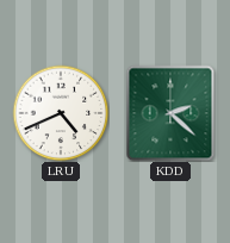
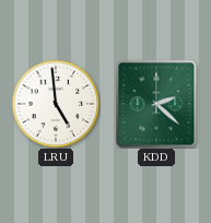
LRU: 4:41 -> 4:59 (56, 104)
